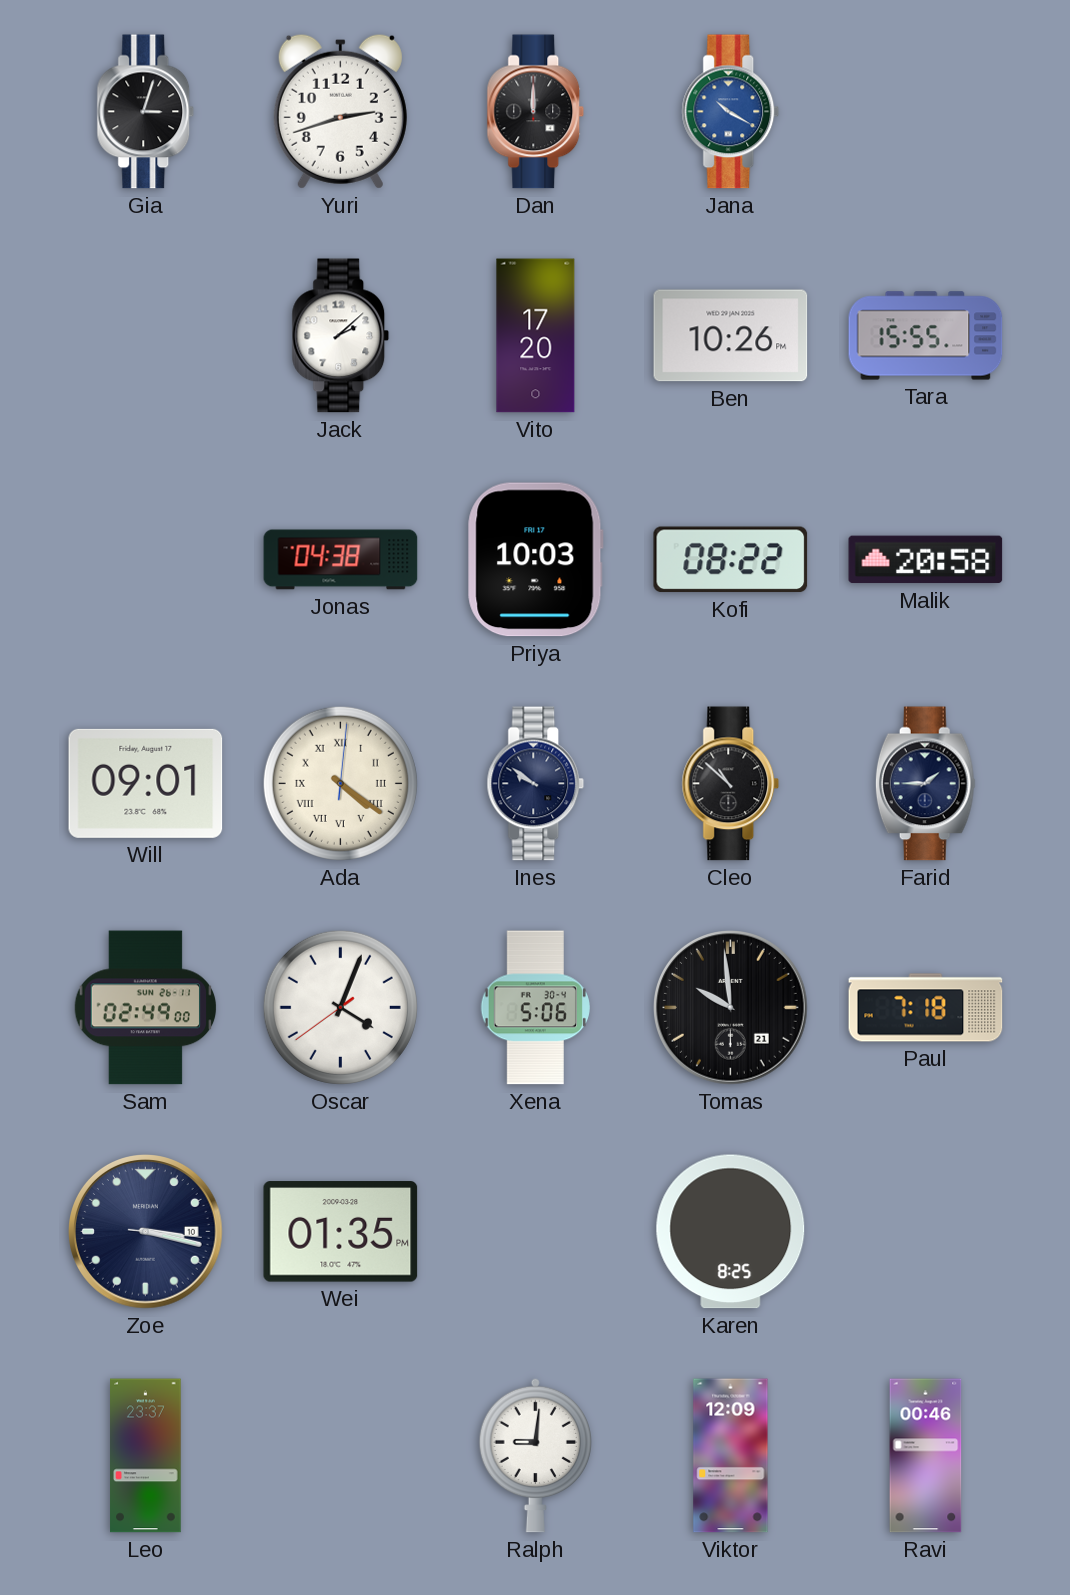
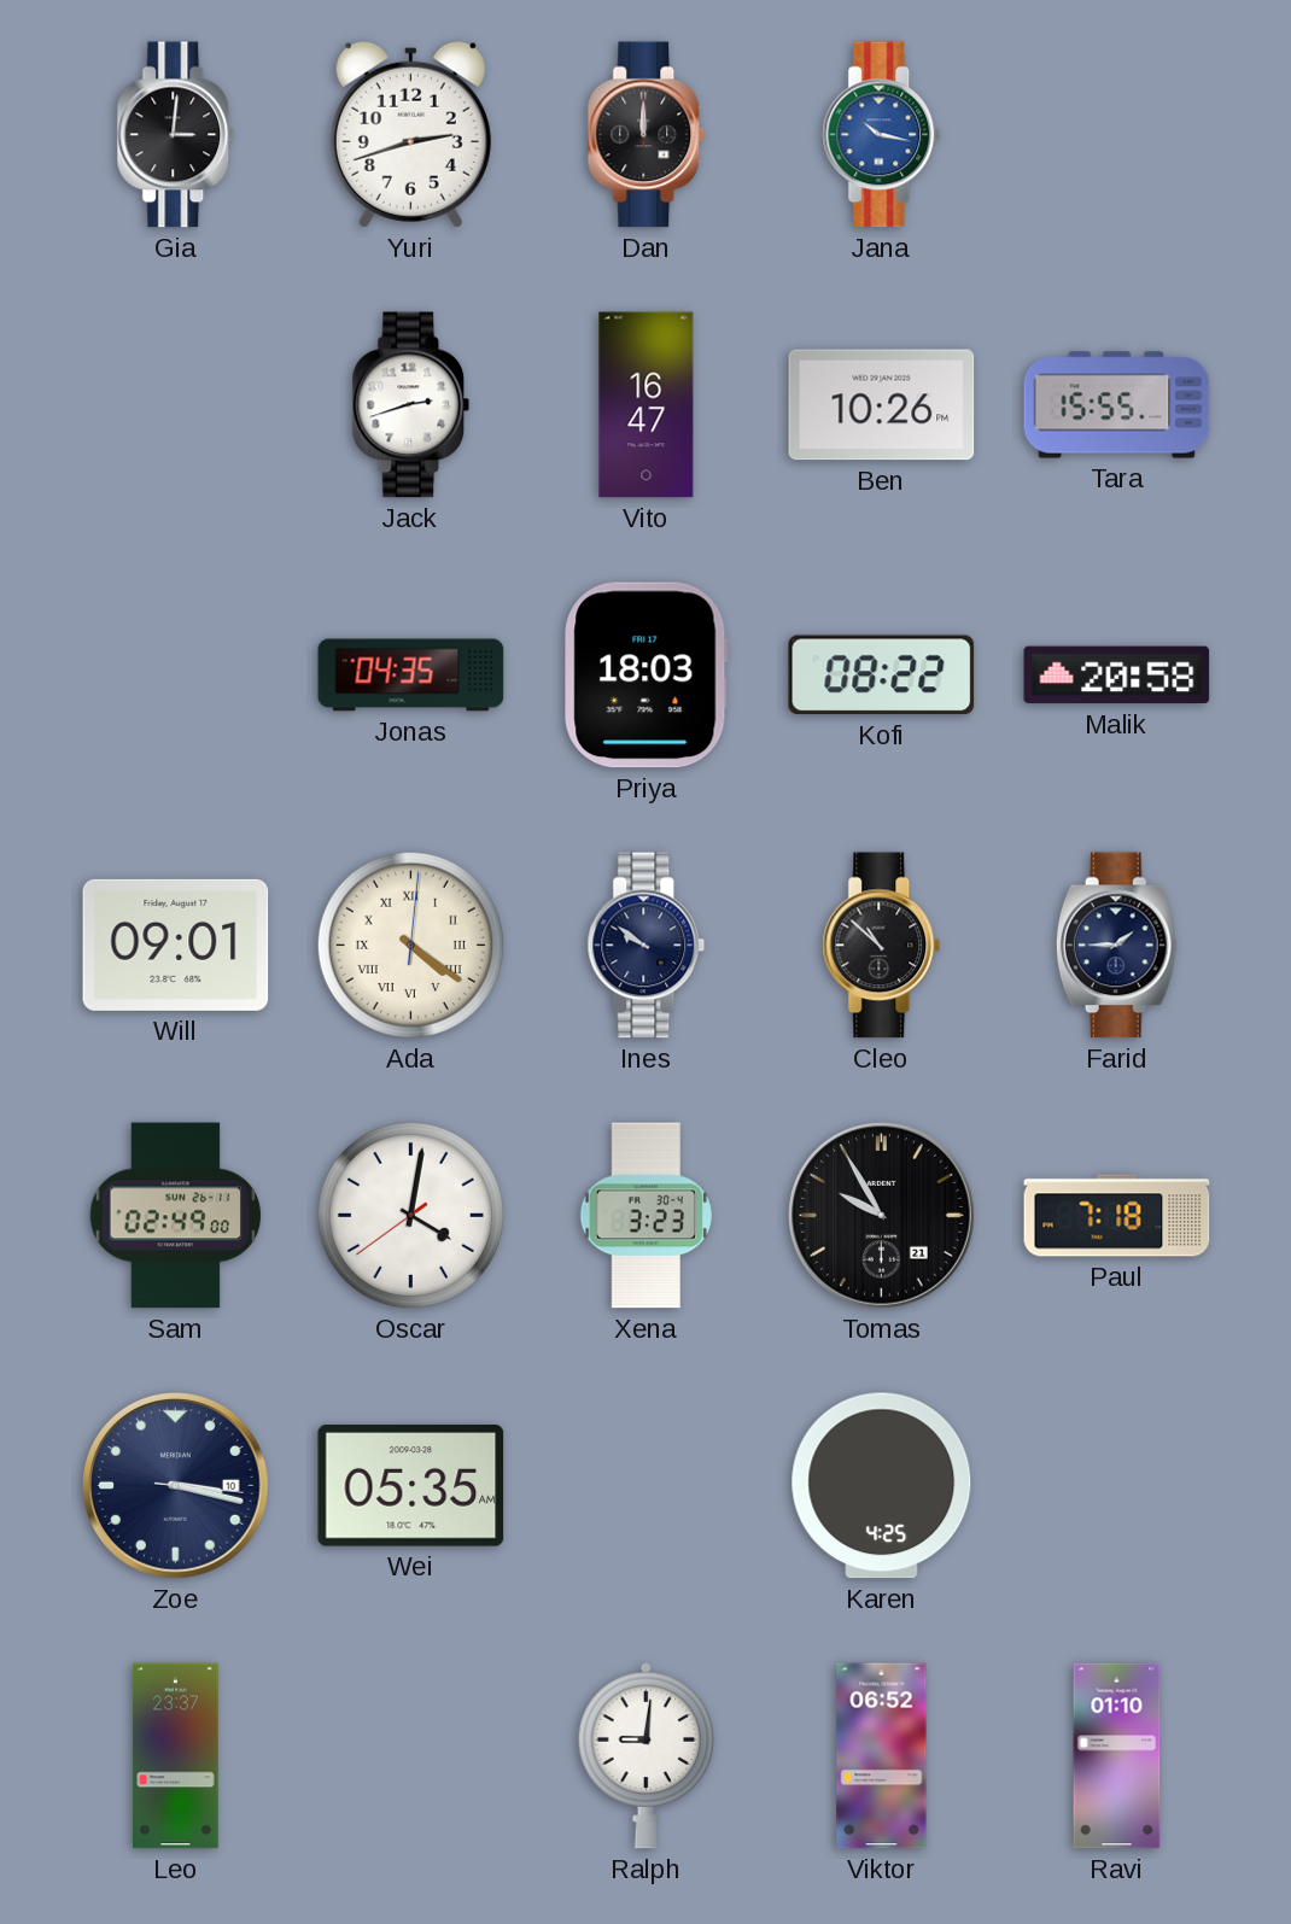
Gia: 3:03 -> 3:01 (176, 135)
Jana: 10:20 -> 10:17 (882, 135)
Jack: 2:08 -> 2:42 (411, 405)
Vito: 17:20 -> 16:47 (647, 405)
Jonas: 04:38 -> 04:35 (411, 676)
Priya: 10:03 -> 18:03 (645, 676)
Oscar: 4:03 -> 4:01 (410, 1215)
Xena: 5:06 -> 3:23 (645, 1216)
Tomas: 9:59 -> 9:55 (882, 1216)
Wei: 01:35 -> 05:35 (411, 1486)
Karen: 8:25 -> 4:25 (882, 1486)
Viktor: 12:09 -> 06:52 (882, 1756)
Ravi: 00:46 -> 01:10 (1117, 1756)
